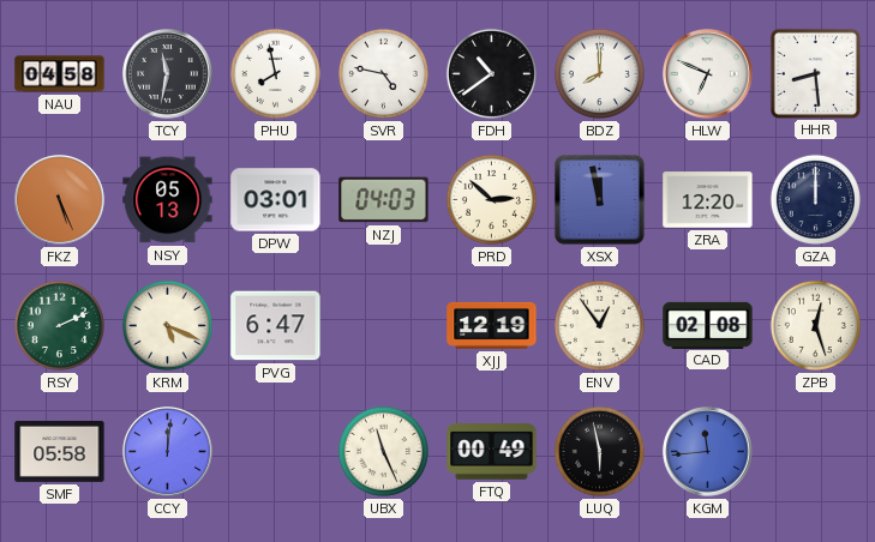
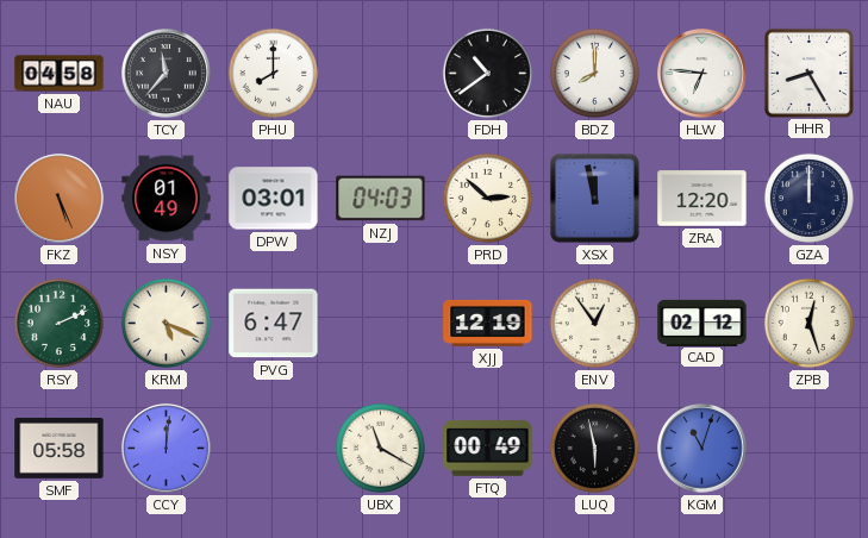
TCY: 11:32 -> 11:37 (167, 74)
PHU: 7:58 -> 8:00 (273, 73)
SVR: 4:47 -> none (383, 73)
HLW: 6:49 -> 6:46 (702, 74)
HHR: 8:29 -> 8:25 (808, 73)
NSY: 05:13 -> 01:49 (167, 199)
CAD: 02:08 -> 02:12 (702, 323)
UBX: 11:26 -> 11:20 (380, 448)
KGM: 11:44 -> 11:03 (702, 449)
